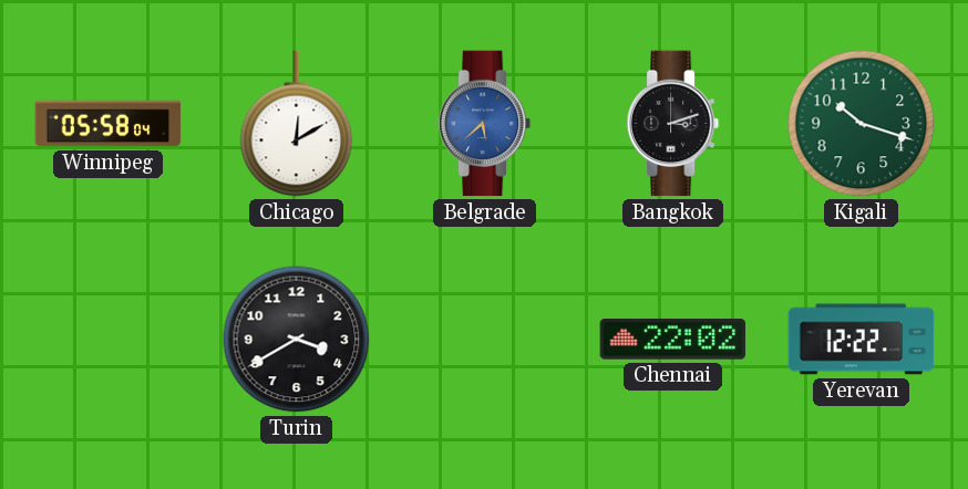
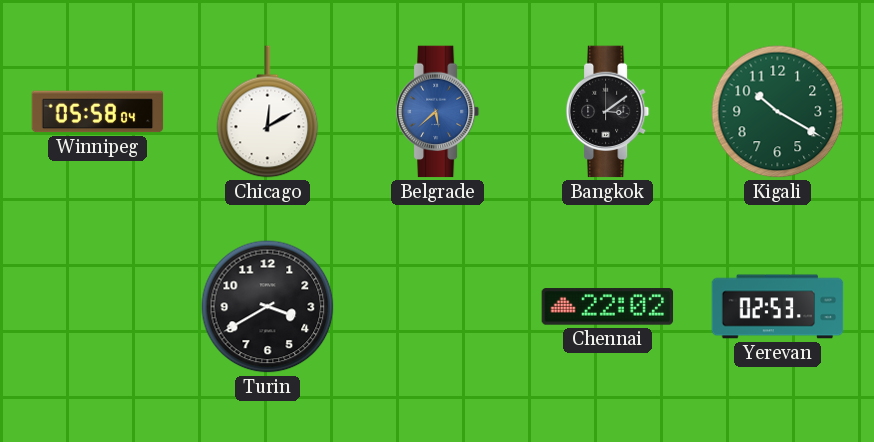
Bangkok: 3:12 -> 3:09 (608, 112)
Kigali: 10:18 -> 10:20 (778, 112)
Yerevan: 12:22 -> 02:53 (778, 307)
